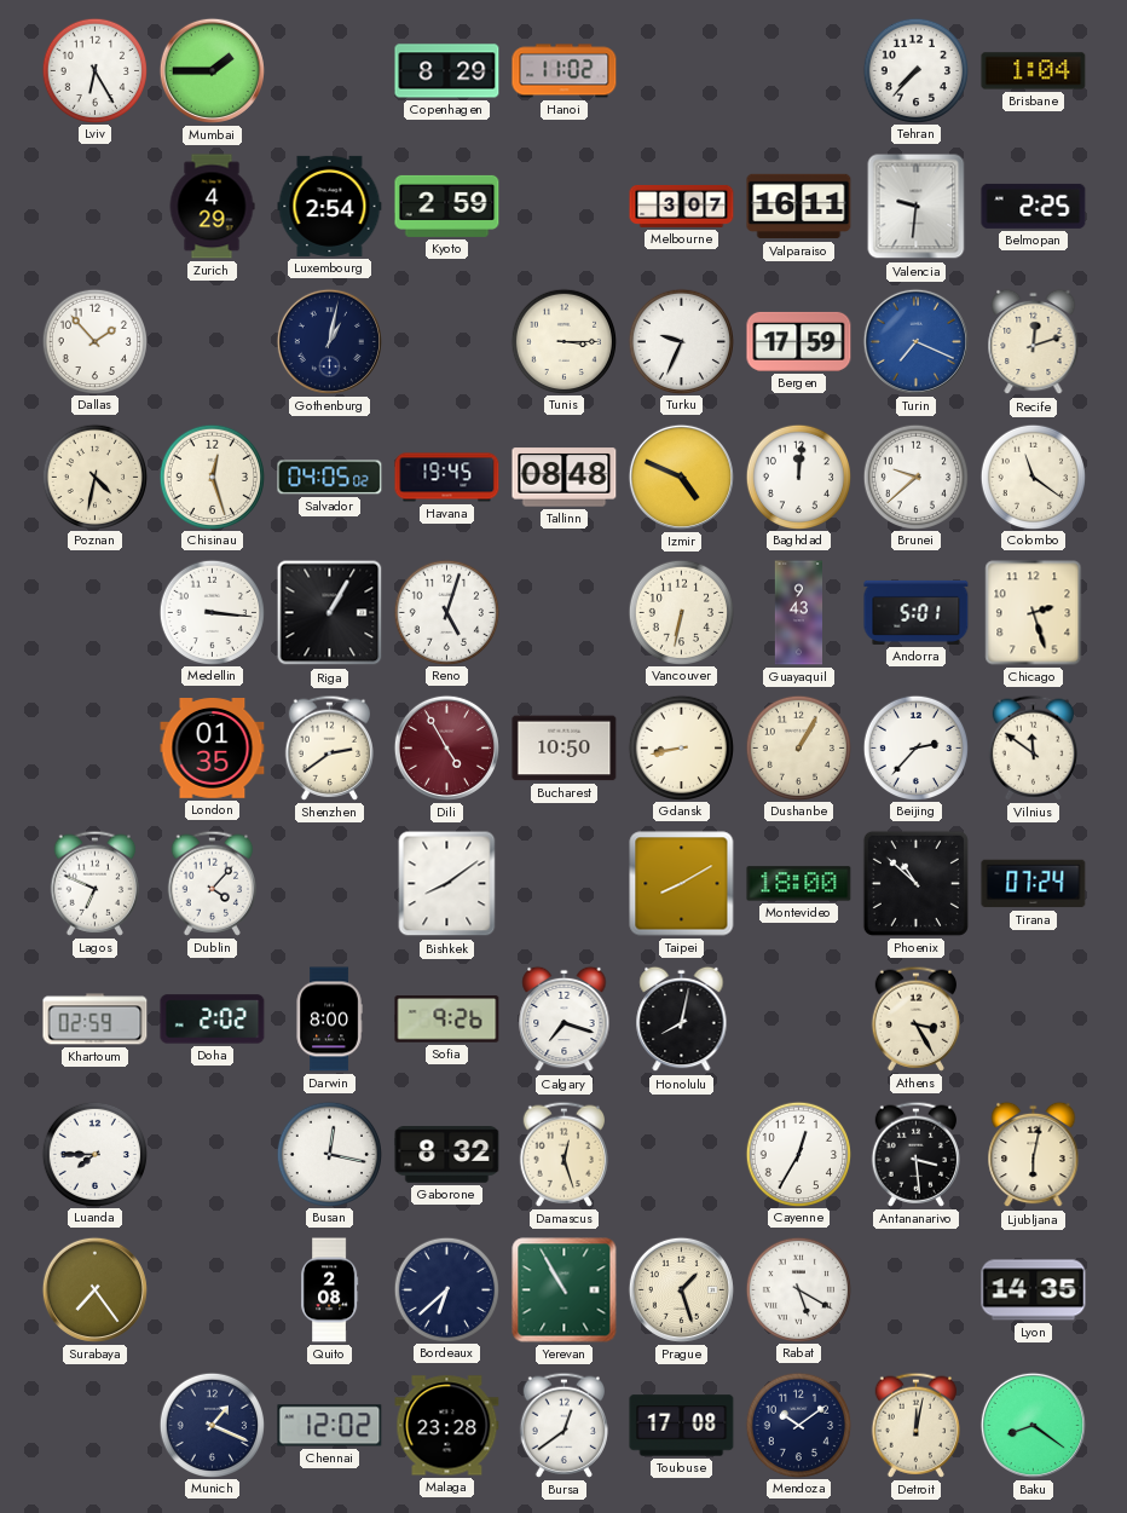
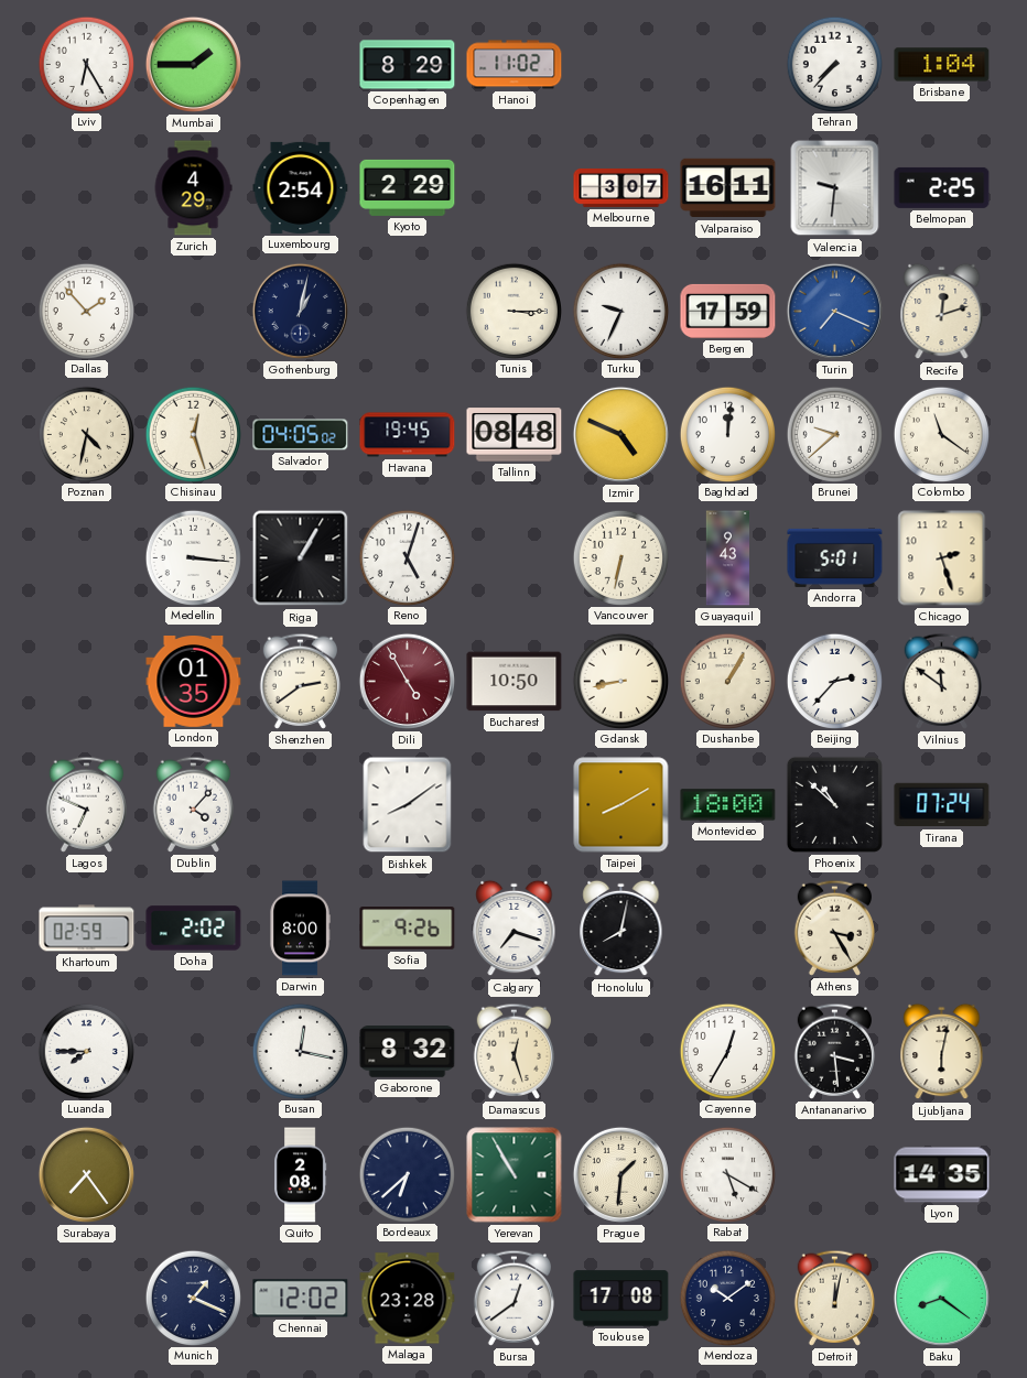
Kyoto: 2:59 -> 2:29 (408, 187)
Prague: 1:27 -> 1:31 (620, 1174)
